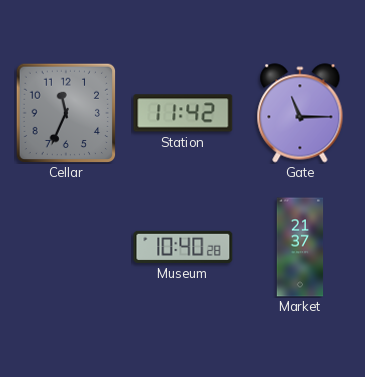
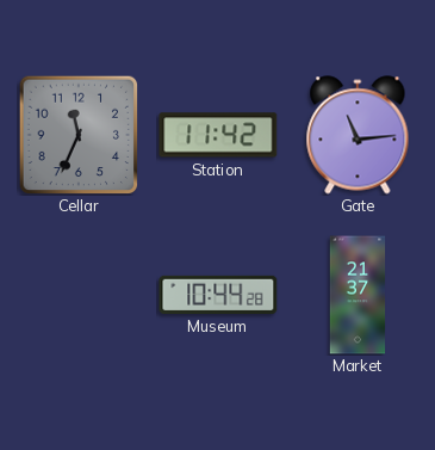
Gate: 11:15 -> 11:14 (358, 135)
Museum: 10:40 -> 10:44 (218, 295)
